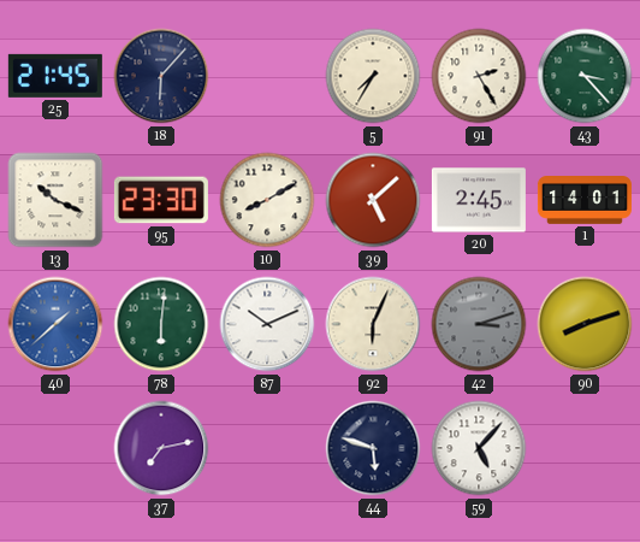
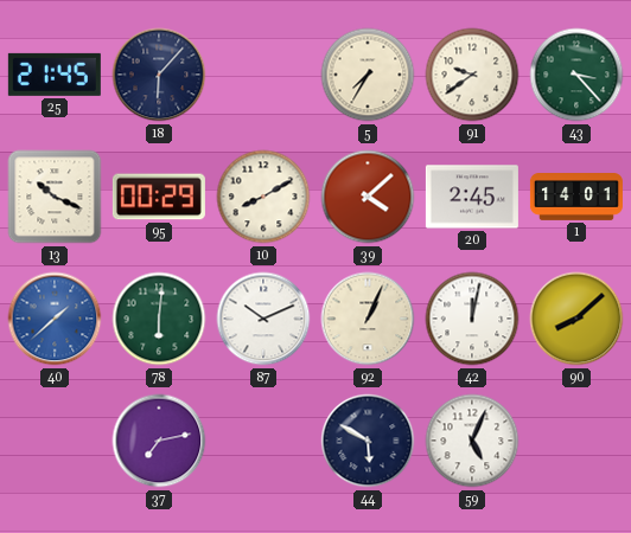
91: 2:25 -> 9:39 (472, 75)
95: 23:30 -> 00:29 (159, 197)
39: 5:08 -> 4:08 (368, 197)
92: 6:04 -> 1:04 (368, 319)
42: 3:12 -> 12:02 (472, 319)
42 dial: grey -> white (472, 319)
90: 8:12 -> 8:08 (576, 319)
44: 5:48 -> 5:50 (368, 441)
59: 5:07 -> 5:04 (472, 441)
